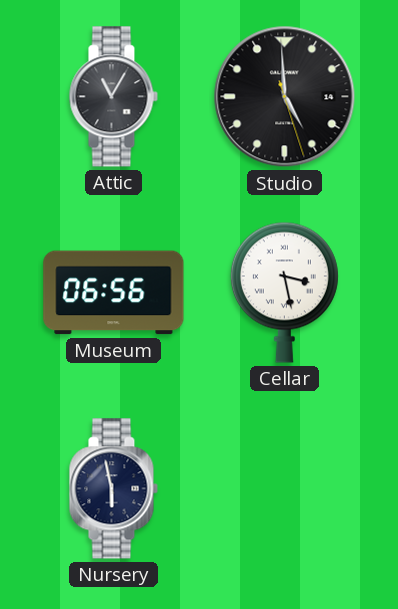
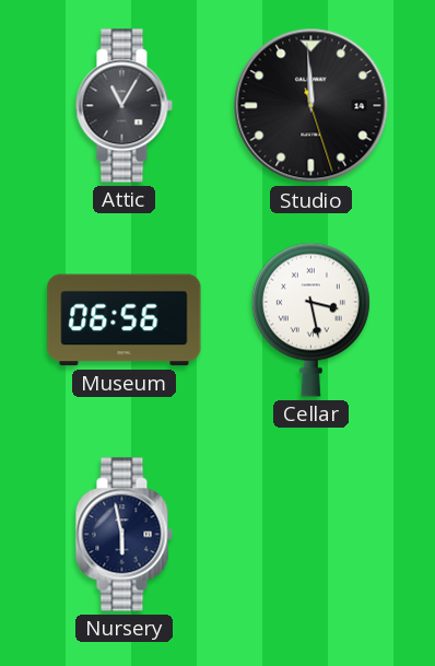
Studio: 4:59 -> 11:59 (311, 106)
